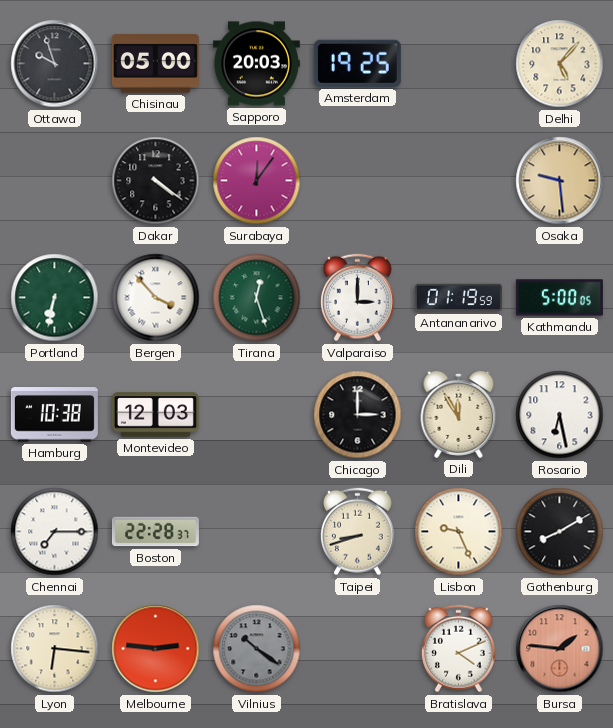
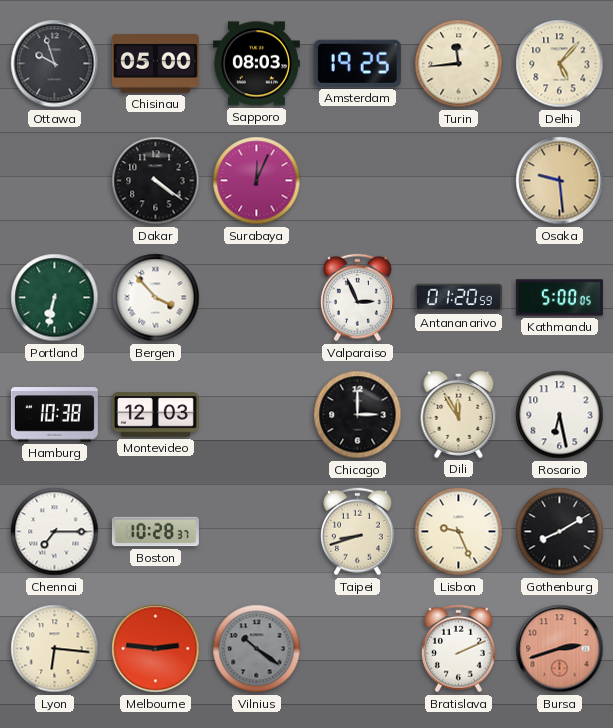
Sapporo: 20:03 -> 08:03 (256, 64)
Turin: none -> 11:44 (459, 64)
Surabaya: 12:06 -> 12:04 (257, 181)
Tirana: 12:27 -> none (257, 298)
Valparaiso: 3:00 -> 2:56 (357, 298)
Antananarivo: 01:19 -> 01:20 (458, 298)
Boston: 22:28 -> 10:28 (155, 532)
Bratislava: 4:11 -> 2:11 (458, 649)
Bursa: 1:46 -> 2:42 (560, 649)
